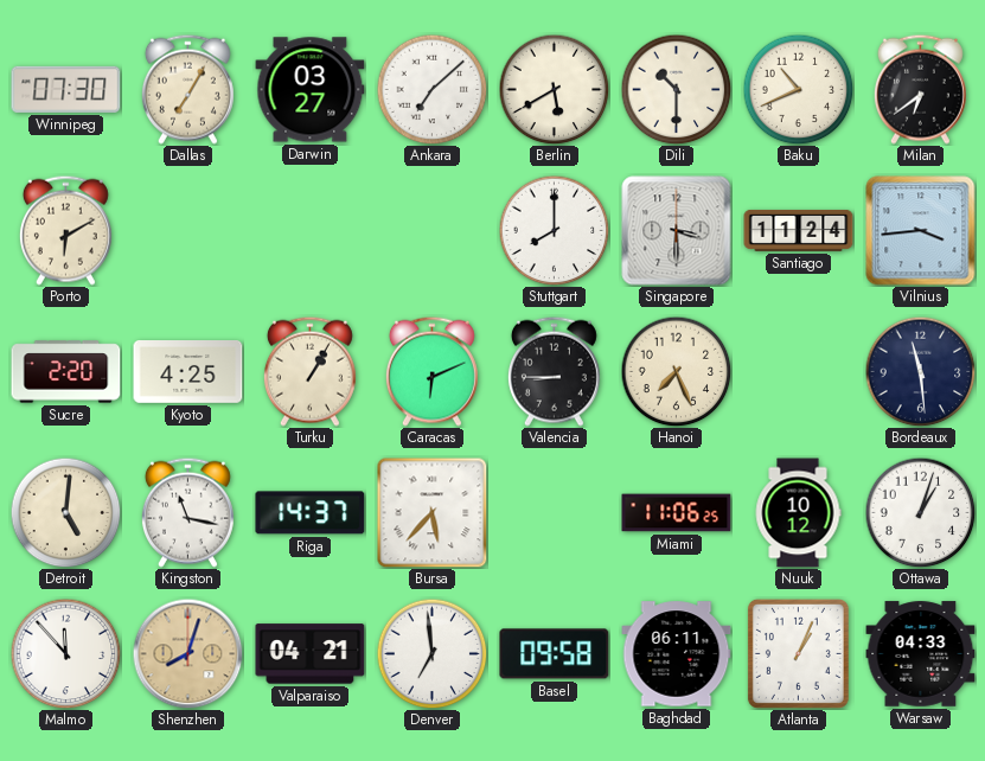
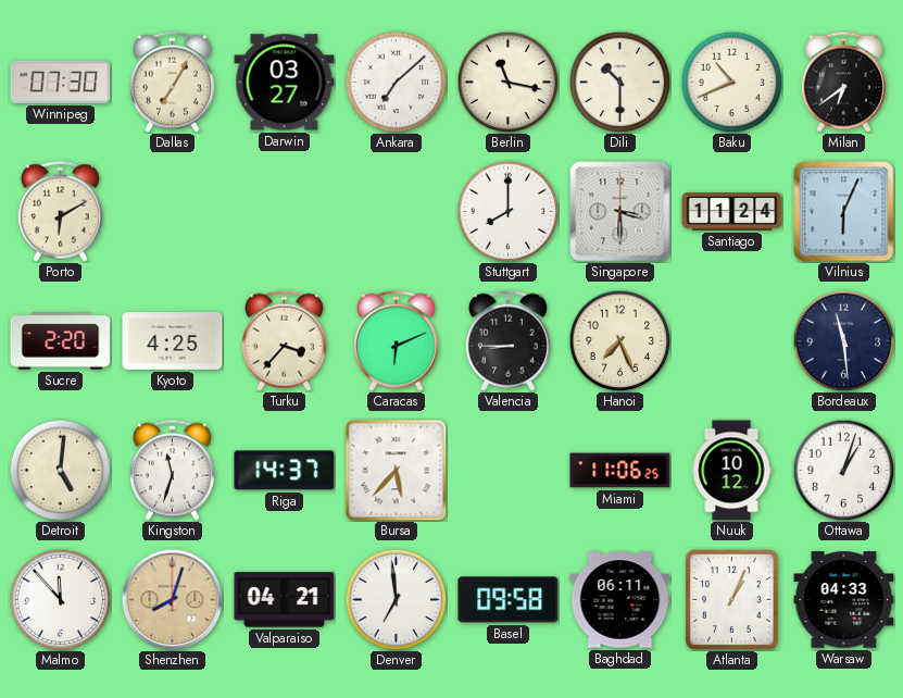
Berlin: 5:40 -> 11:17 (507, 82)
Vilnius: 3:44 -> 6:04 (844, 212)
Turku: 1:05 -> 3:37 (284, 340)
Kingston: 11:17 -> 11:33 (172, 470)
